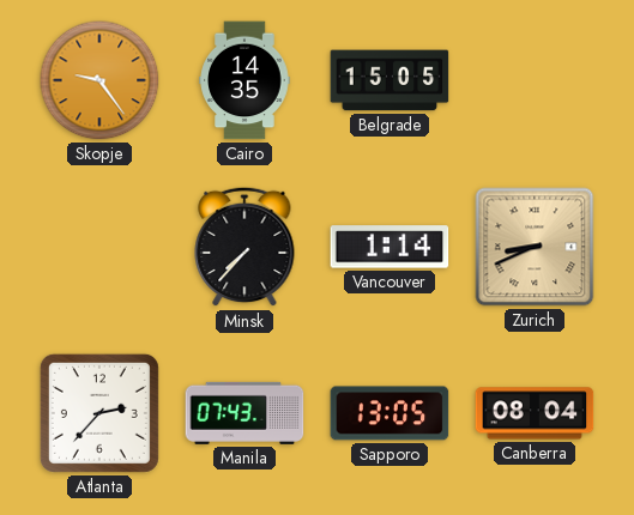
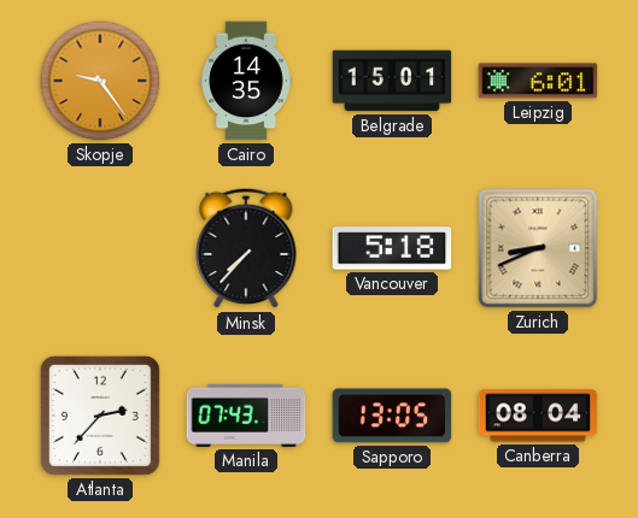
Belgrade: 15:05 -> 15:01 (392, 81)
Leipzig: none -> 6:01 (538, 81)
Vancouver: 1:14 -> 5:18 (392, 248)
